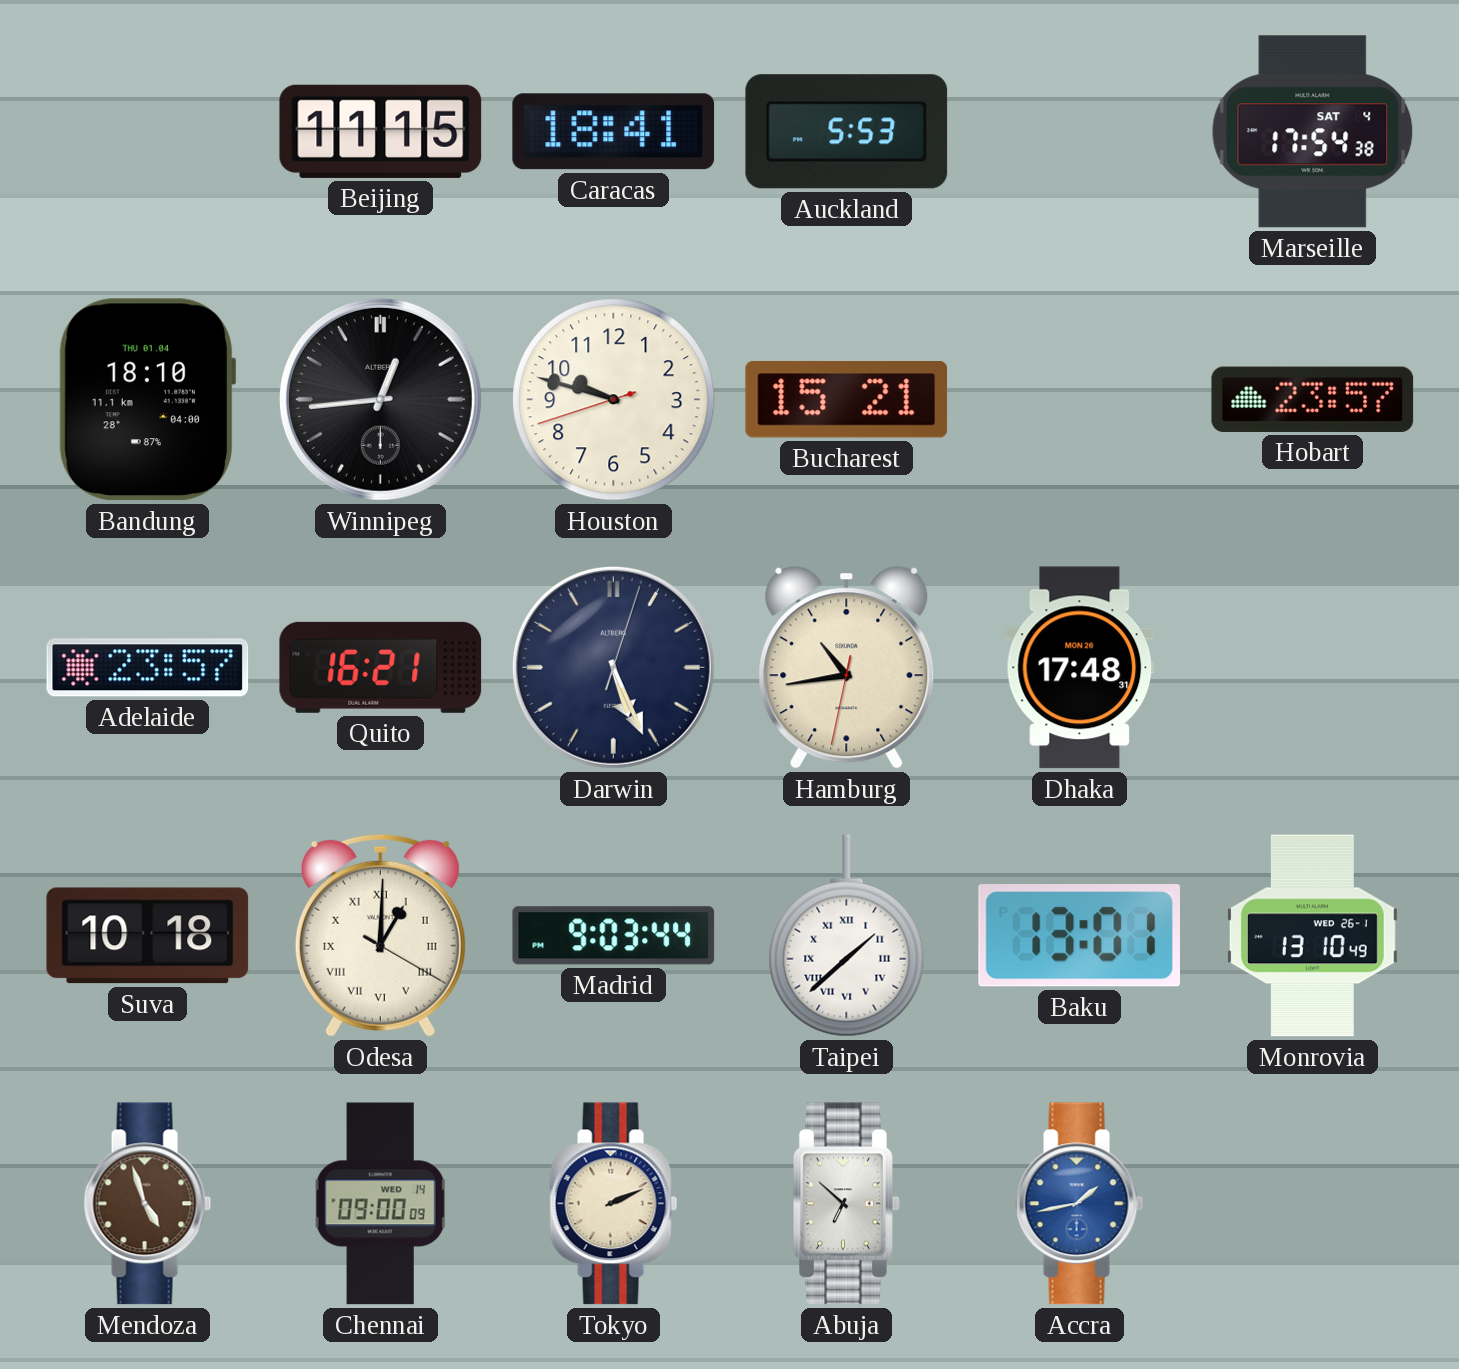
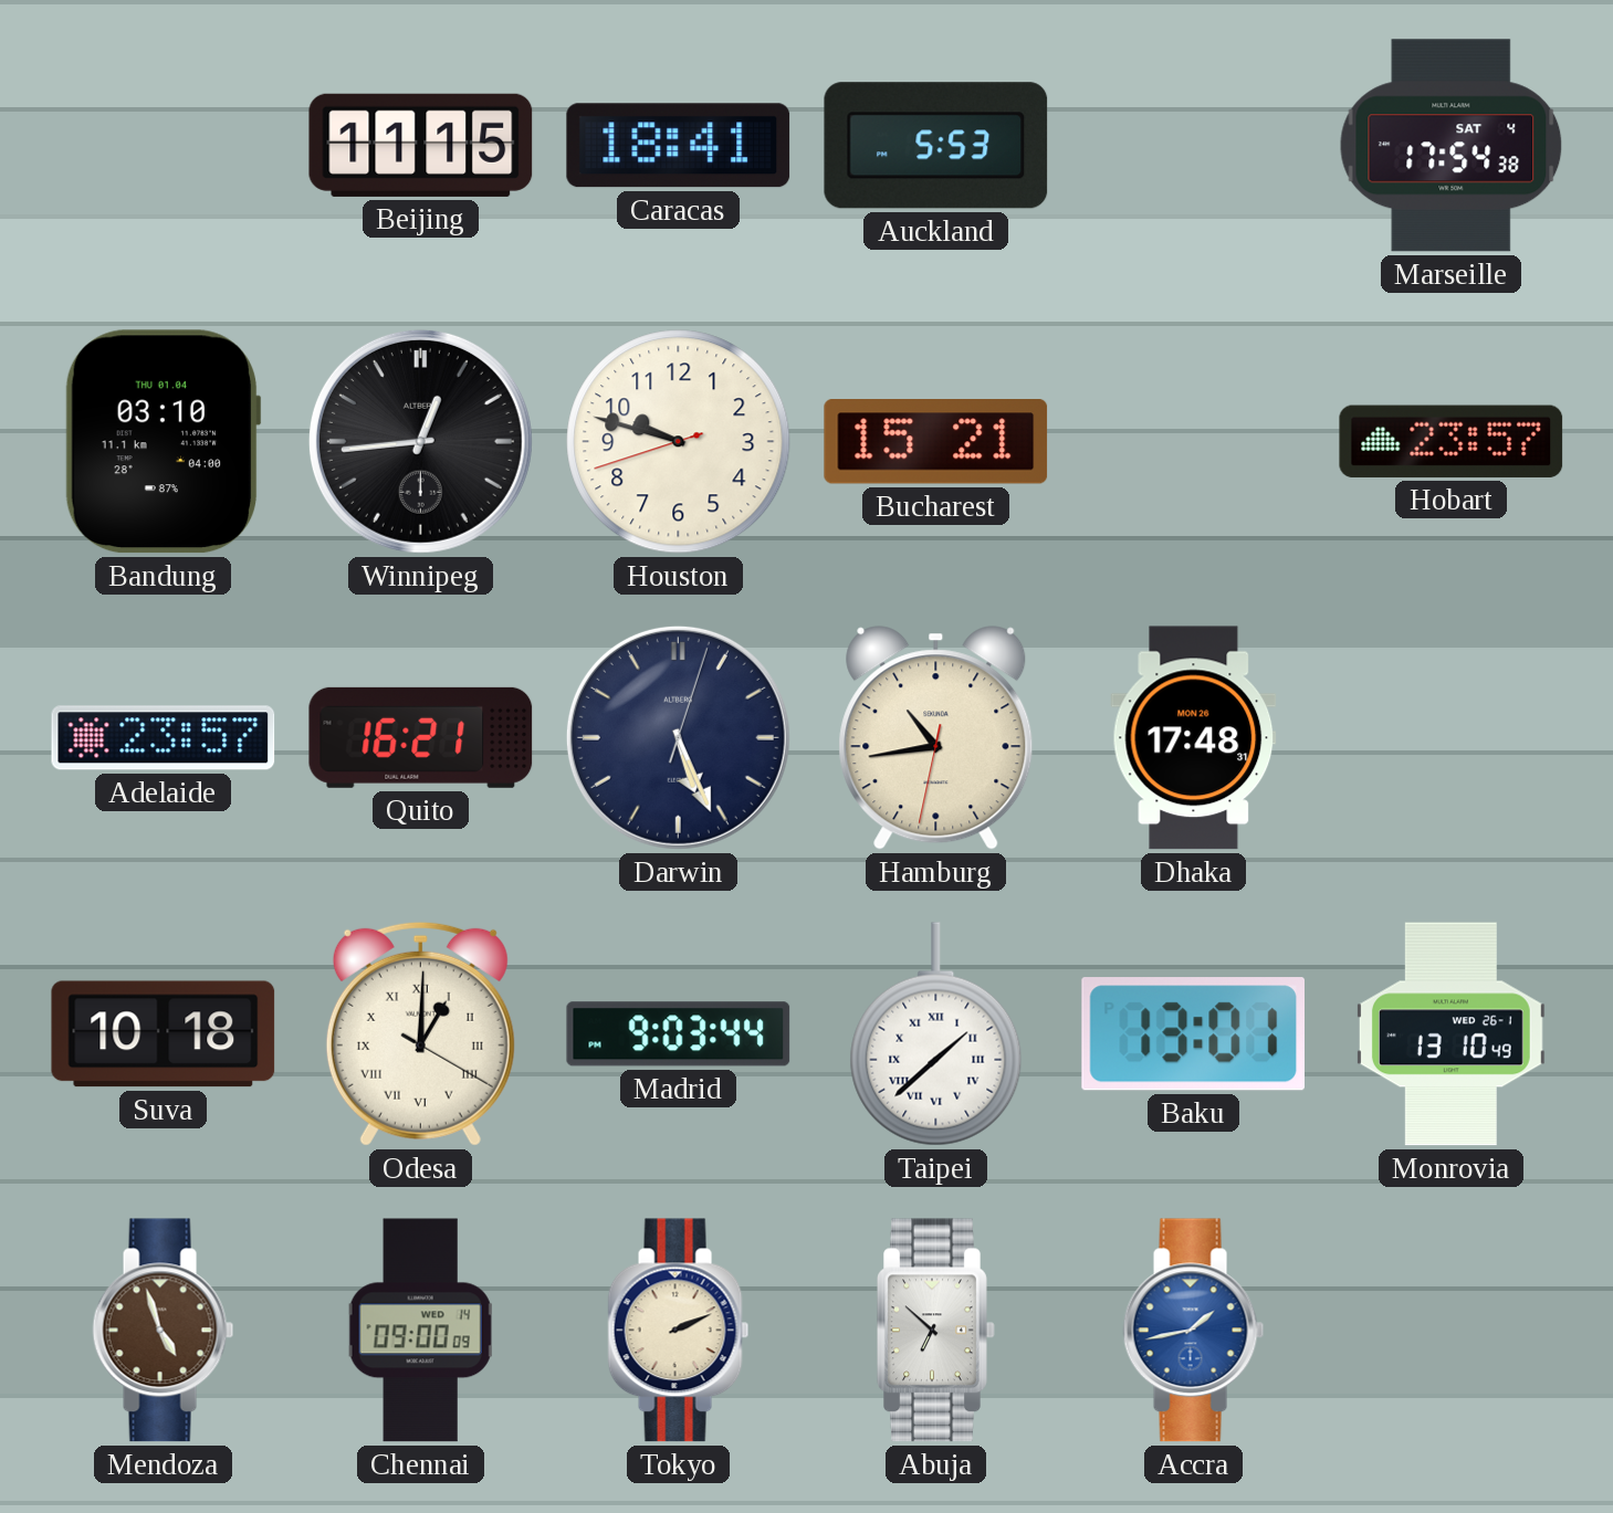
Bandung: 18:10 -> 03:10 (163, 442)
